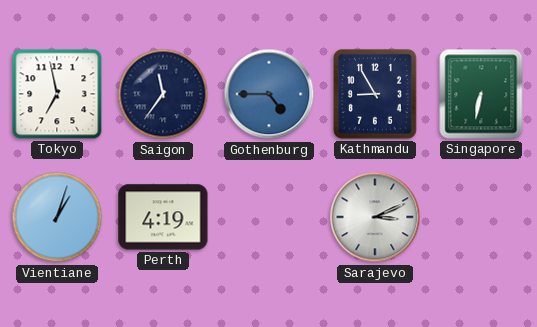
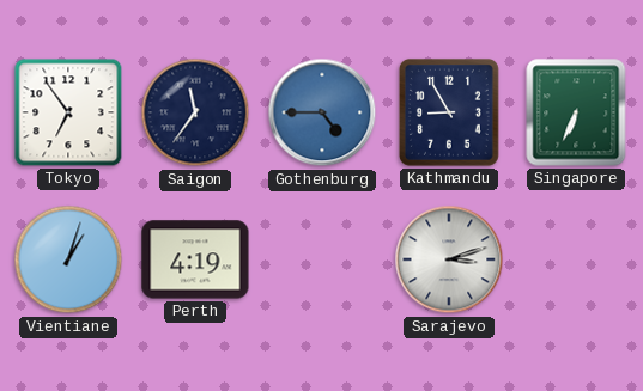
Tokyo: 6:58 -> 6:54 (68, 112)
Singapore: 6:32 -> 6:34 (576, 112)
Sarajevo: 3:11 -> 3:12 (449, 259)
